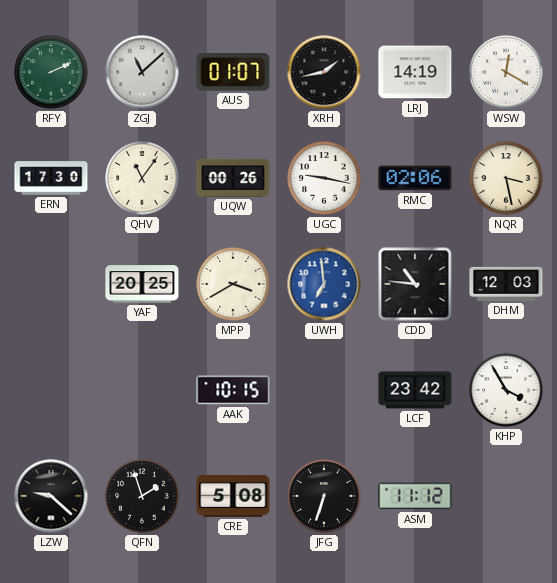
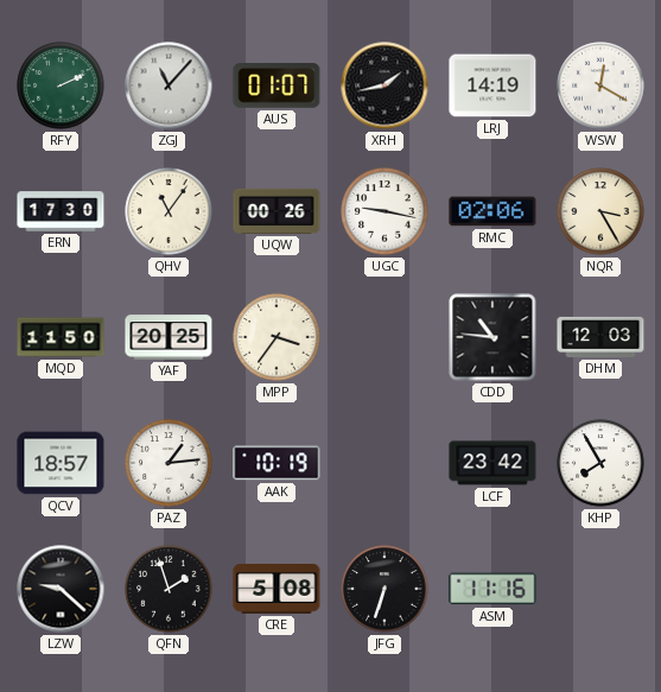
ZGJ: 11:08 -> 11:07 (169, 85)
NQR: 3:28 -> 3:25 (600, 211)
MQD: none -> 11:50 (61, 337)
MPP: 3:40 -> 3:36 (277, 337)
UWH: 6:59 -> none (324, 284)
QCV: none -> 18:57 (61, 463)
PAZ: none -> 1:14 (169, 463)
AAK: 10:15 -> 10:19 (277, 463)
KHP: 3:55 -> 7:55 (600, 463)
ASM: 11:12 -> 11:16 (492, 589)
